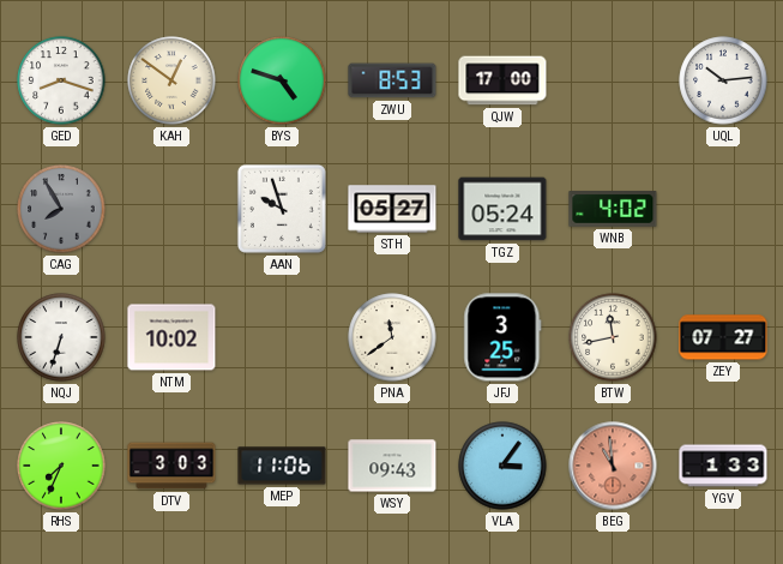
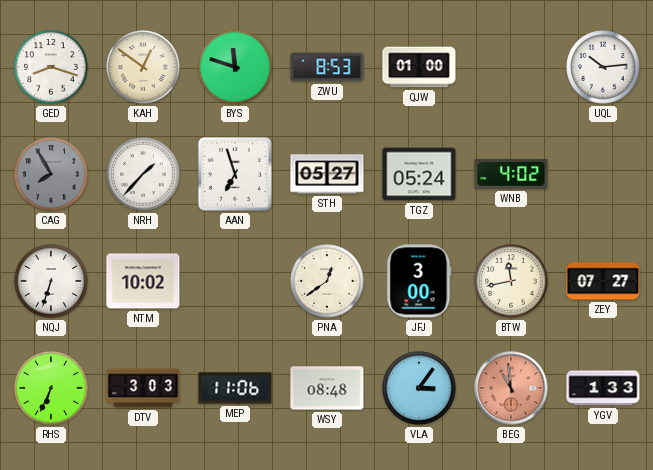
BYS: 4:48 -> 11:48 (235, 67)
QJW: 17:00 -> 01:00 (419, 67)
NRH: none -> 1:37 (143, 174)
AAN: 9:57 -> 6:57 (235, 174)
PNA: 11:39 -> 12:39 (327, 281)
JFJ: 3:25 -> 3:00 (419, 281)
RHS: 7:34 -> 6:34 (51, 388)
WSY: 09:43 -> 08:48 (327, 388)
